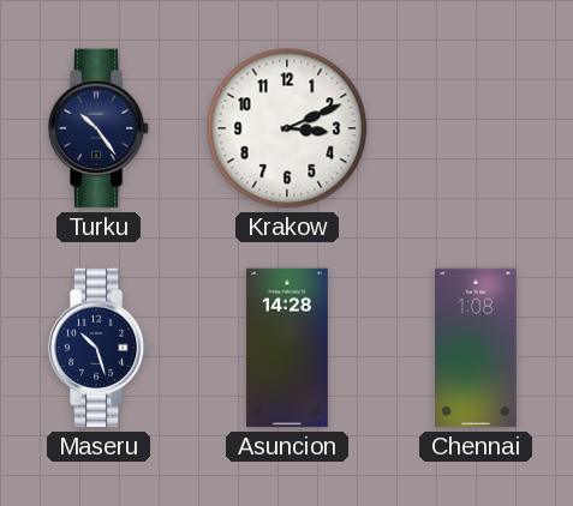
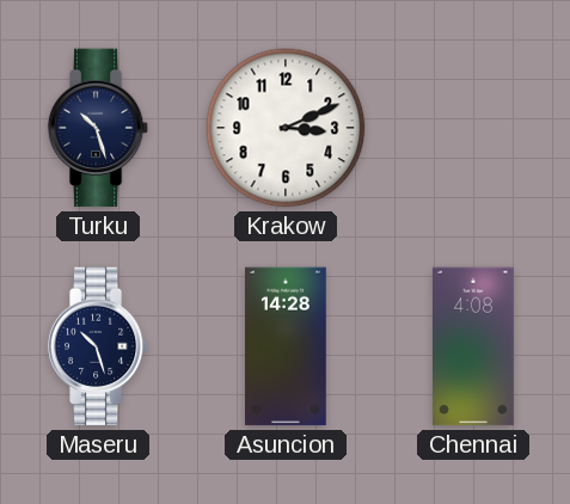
Turku: 10:24 -> 10:27 (98, 128)
Chennai: 1:08 -> 4:08 (474, 346)
